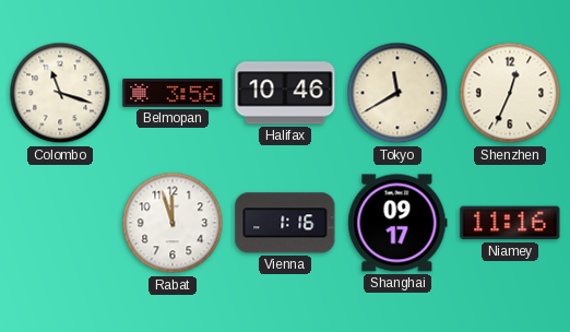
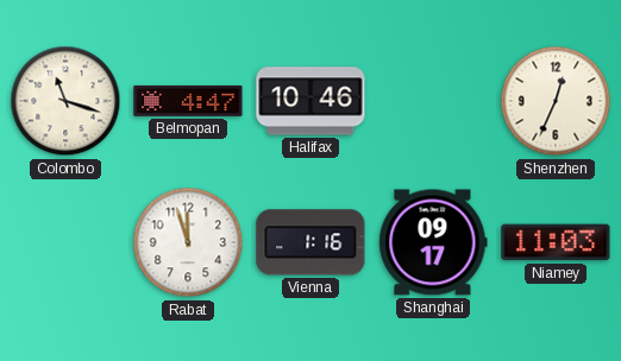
Belmopan: 3:56 -> 4:47 (188, 101)
Tokyo: 11:40 -> none (397, 93)
Niamey: 11:16 -> 11:03 (556, 242)
